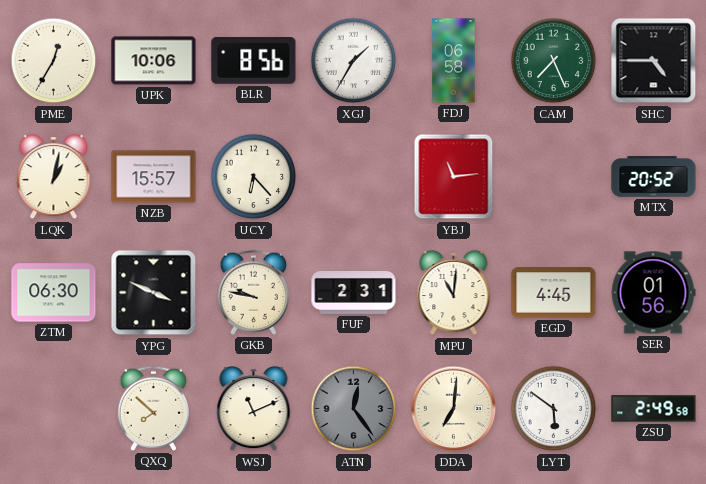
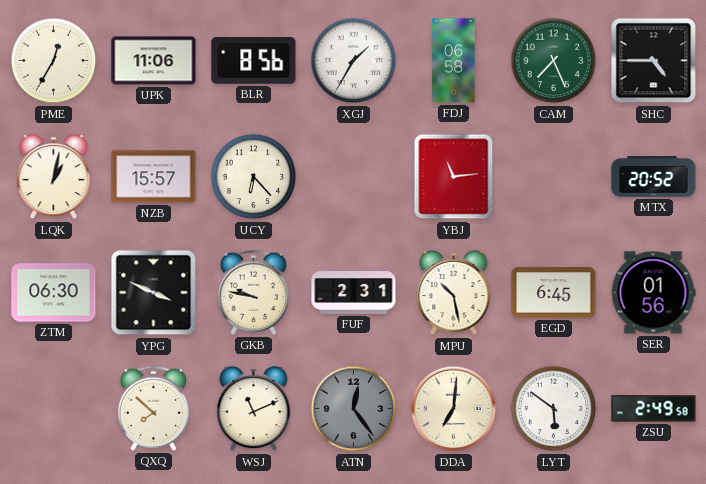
UPK: 10:06 -> 11:06 (154, 61)
MPU: 11:01 -> 10:28 (454, 293)
EGD: 4:45 -> 6:45 (554, 293)
